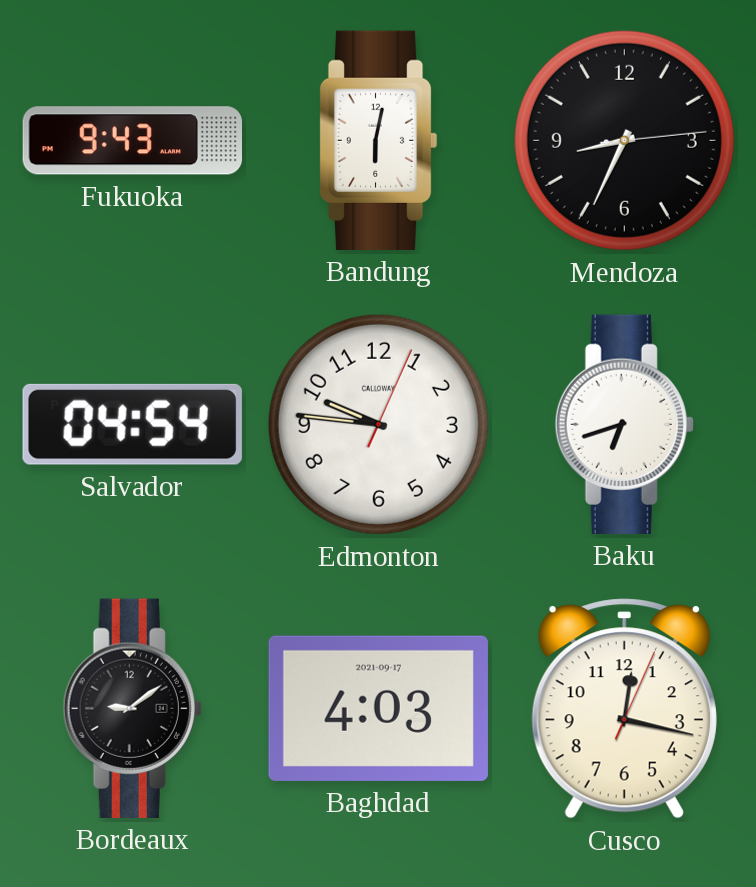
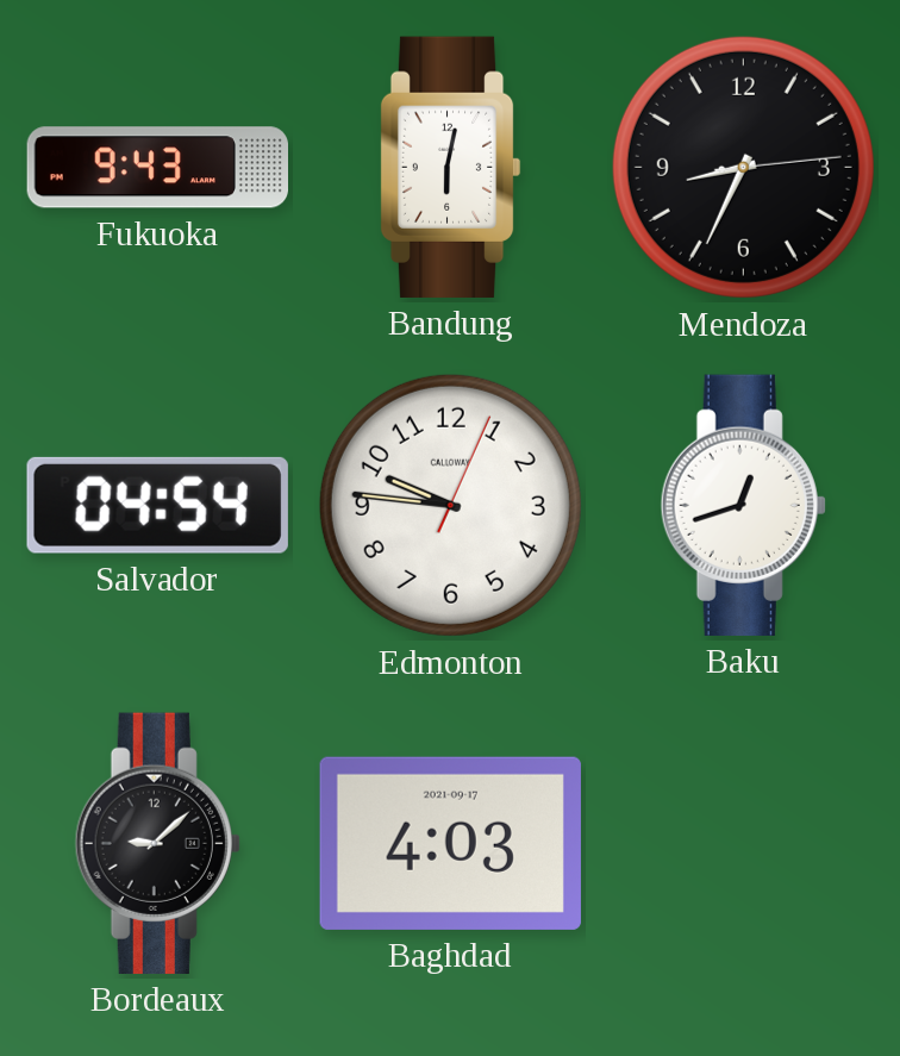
Baku: 6:42 -> 12:42 (743, 505)
Bordeaux: 9:09 -> 9:08 (157, 843)
Cusco: 12:17 -> none (624, 709)
